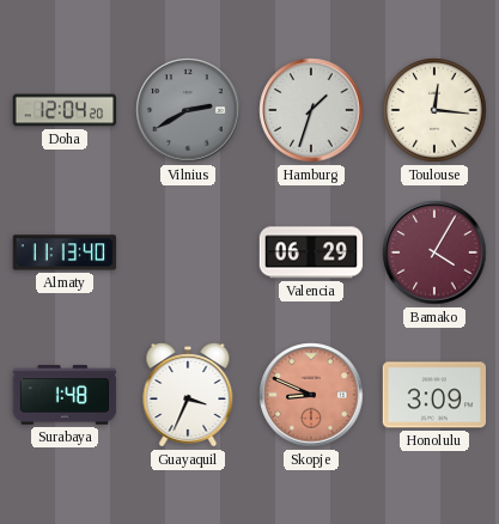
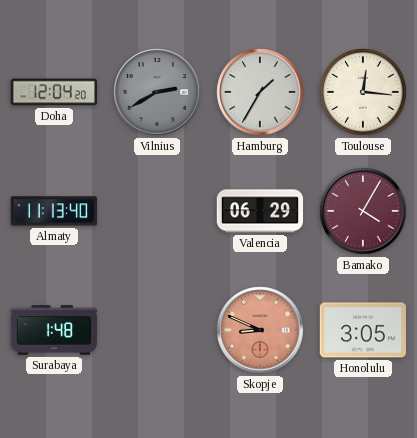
Hamburg: 1:33 -> 1:35 (260, 92)
Guayaquil: 3:34 -> none (188, 396)
Honolulu: 3:09 -> 3:05 (363, 330)
